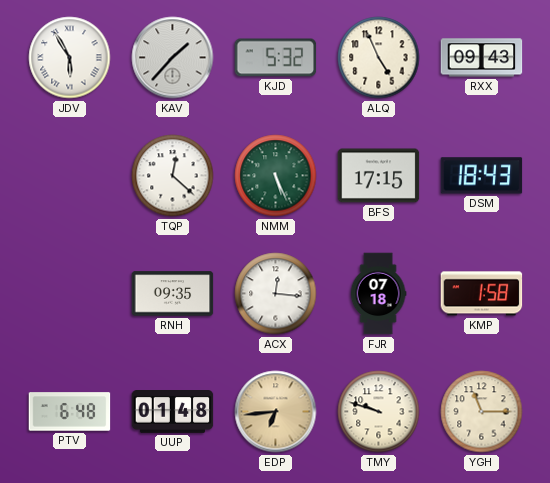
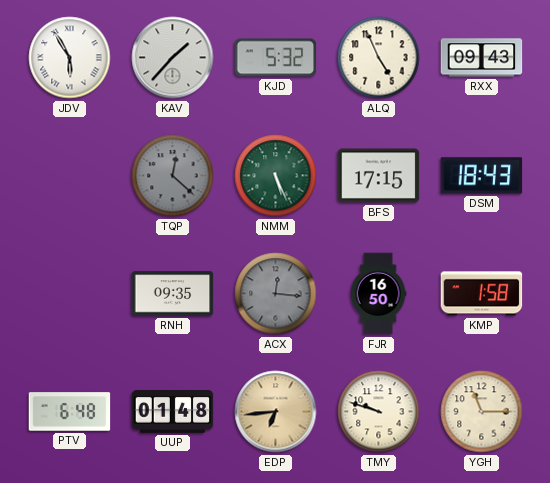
TQP dial: white -> grey (173, 176)
ACX dial: white -> grey (276, 294)
FJR: 07:18 -> 16:50 (378, 294)
